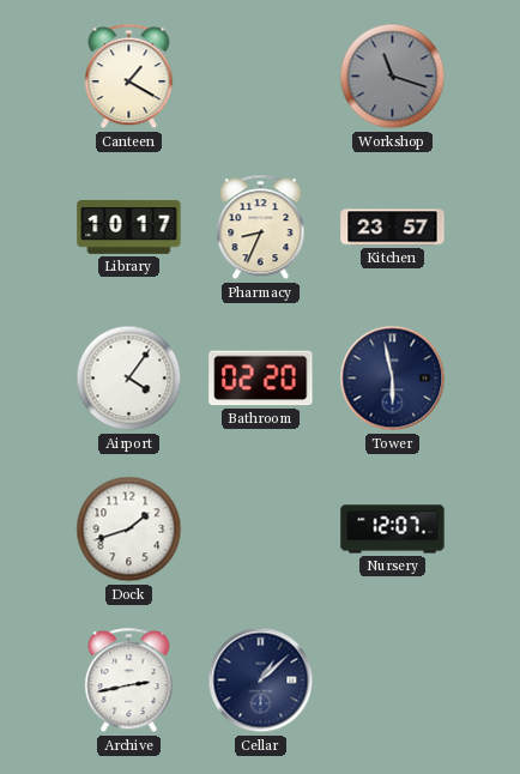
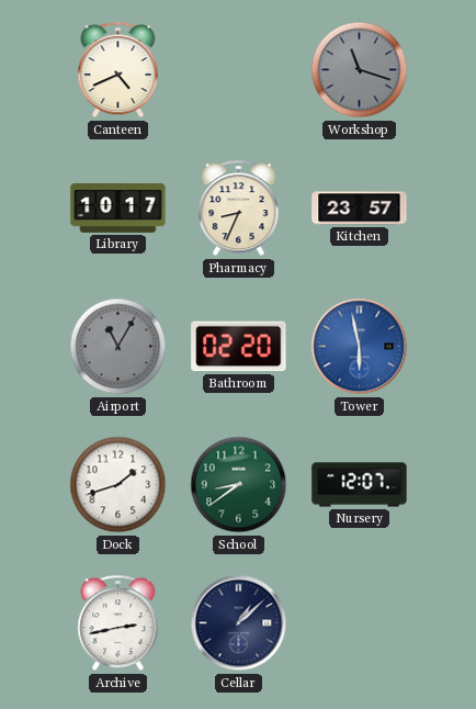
Canteen: 1:20 -> 4:41 (118, 70)
Airport: 4:06 -> 11:05 (118, 347)
Airport dial: white -> grey (118, 347)
Tower dial: navy -> blue (360, 347)
School: none -> 8:39 (239, 485)
